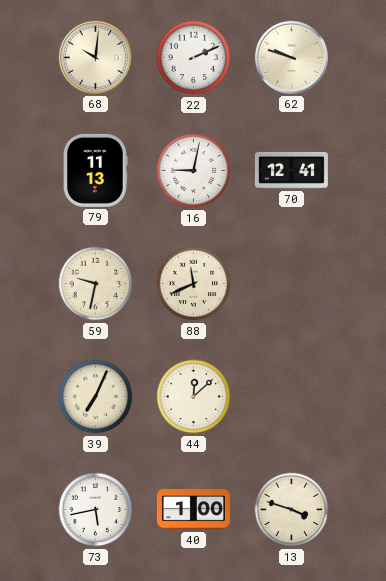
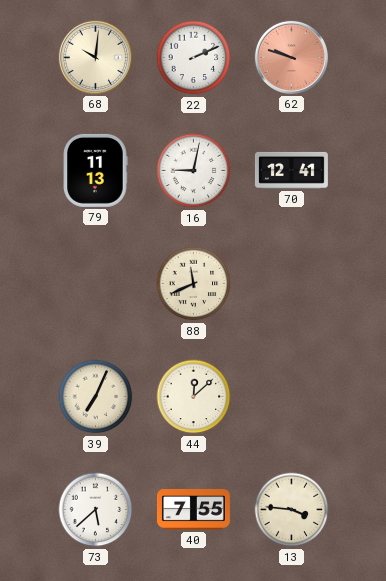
62 dial: cream -> salmon (291, 57)
59: 9:32 -> none (96, 284)
73: 5:43 -> 5:38 (96, 510)
40: 1:00 -> 7:55 (193, 510)
13: 3:48 -> 3:46 (292, 510)
